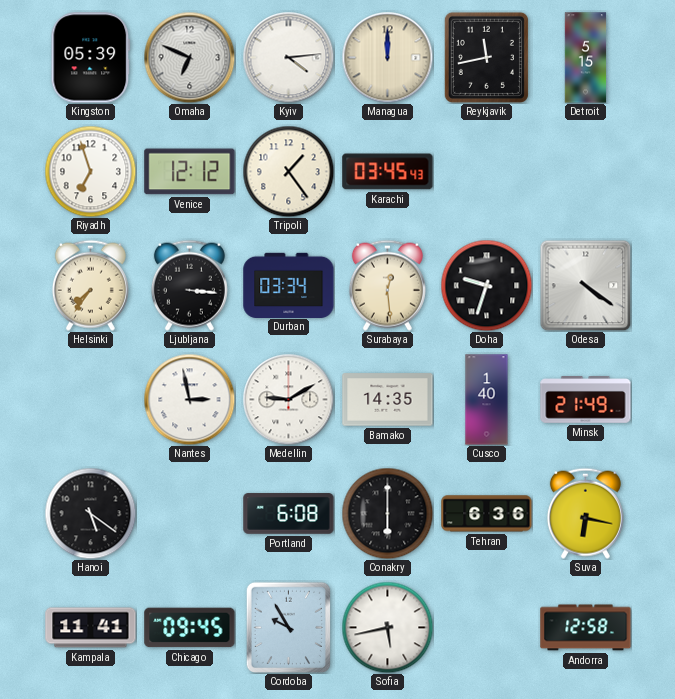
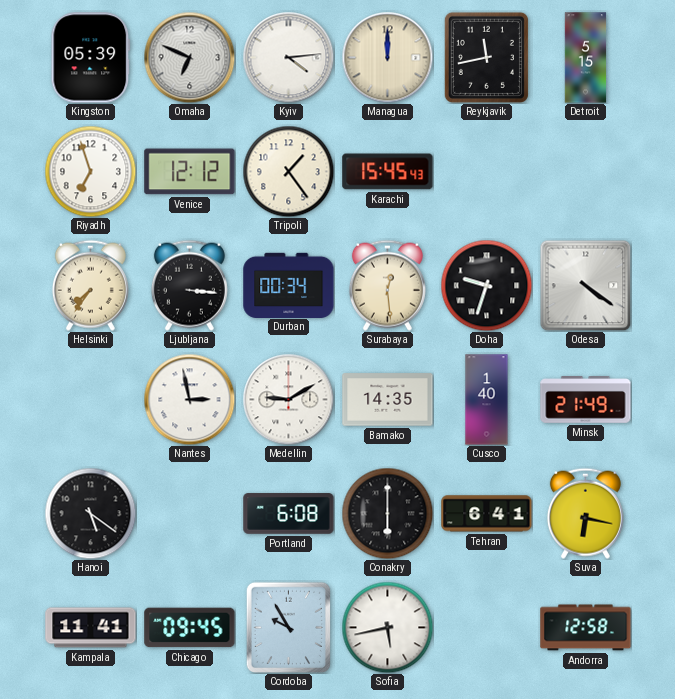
Karachi: 03:45 -> 15:45 (388, 172)
Durban: 03:34 -> 00:34 (289, 285)
Tehran: 6:36 -> 6:41 (487, 514)
